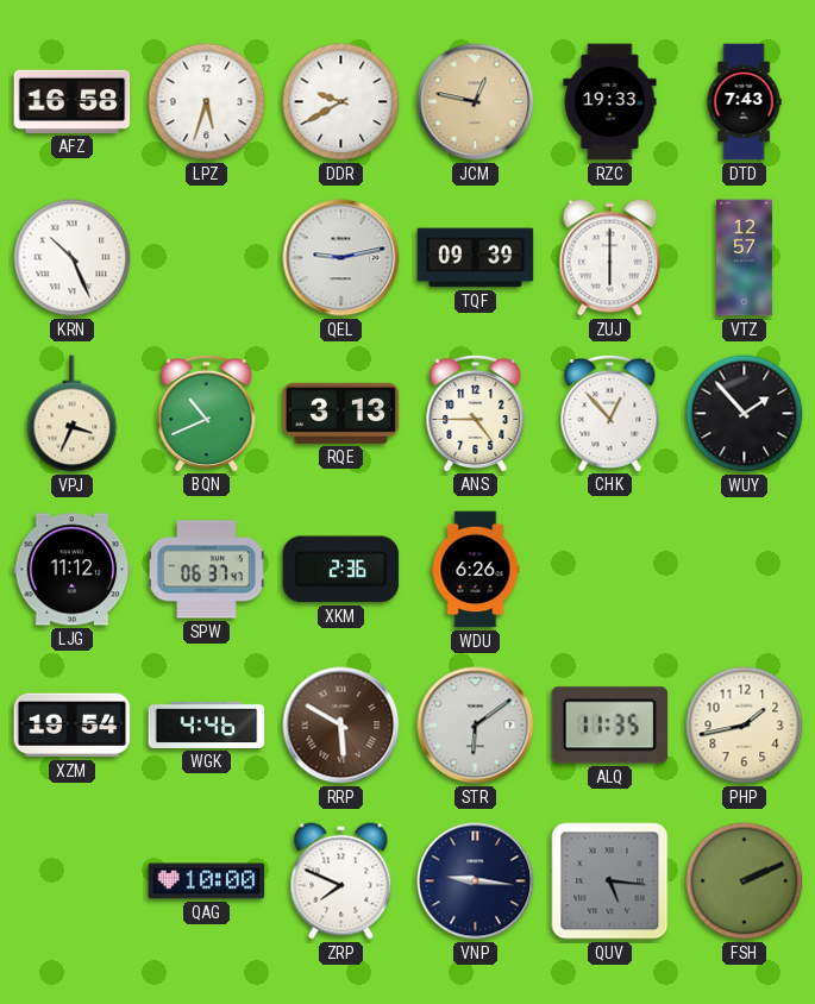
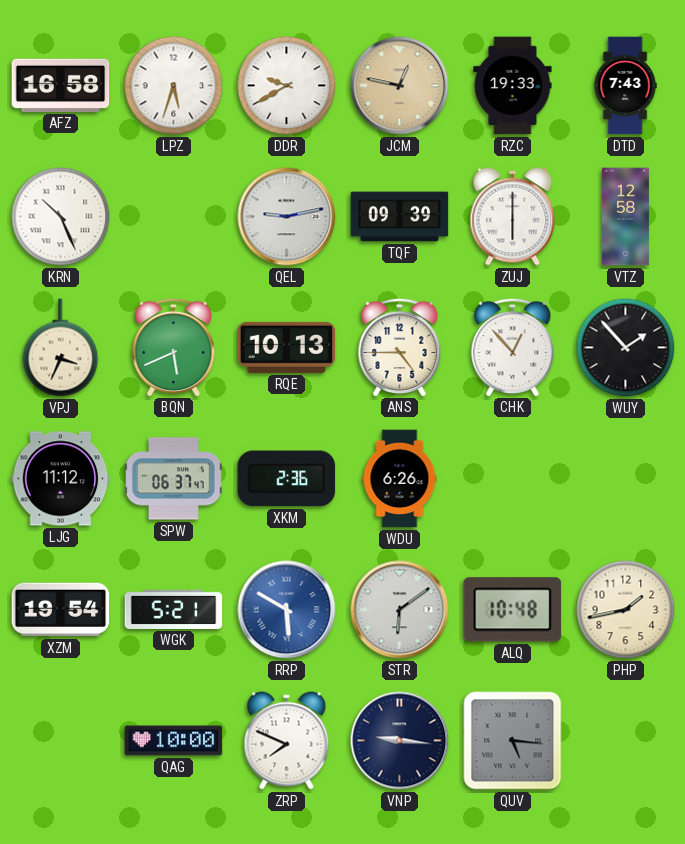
VTZ: 12:57 -> 12:58 (625, 217)
BQN: 10:41 -> 5:41 (174, 347)
RQE: 3:13 -> 10:13 (287, 347)
WGK: 4:46 -> 5:21 (174, 609)
RRP dial: brown -> blue (287, 610)
ALQ: 11:35 -> 10:48 (513, 610)
FSH: 2:11 -> none (745, 881)
